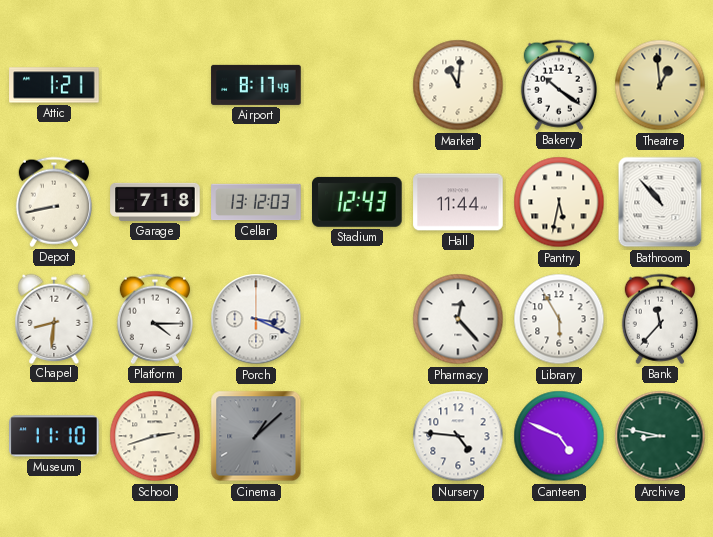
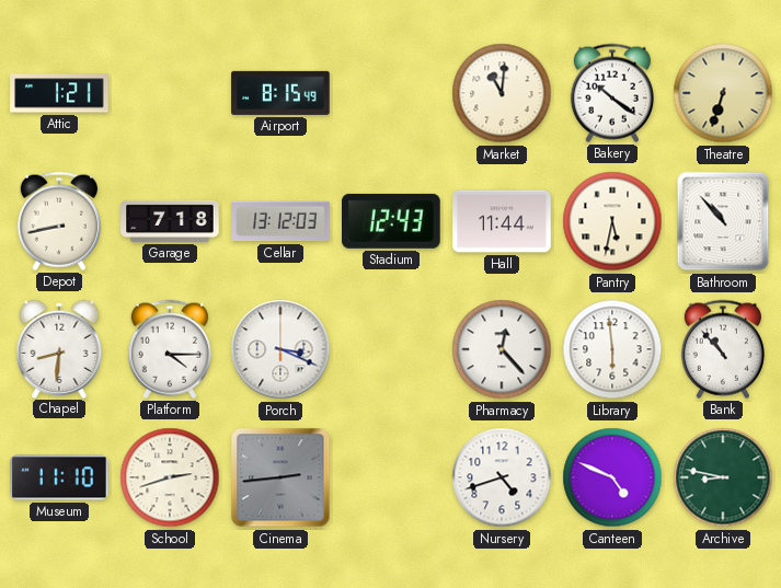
Airport: 8:17 -> 8:15 (280, 93)
Theatre: 12:59 -> 6:33 (723, 93)
Library: 5:55 -> 5:59 (612, 349)
Bank: 11:37 -> 10:53 (723, 349)
Cinema: 1:08 -> 2:44 (280, 477)
Nursery: 4:46 -> 4:42 (502, 477)
